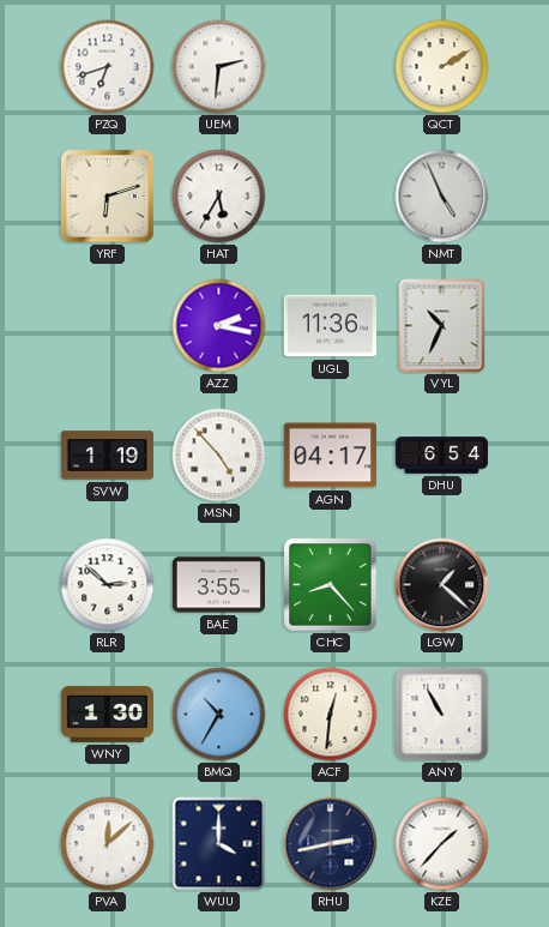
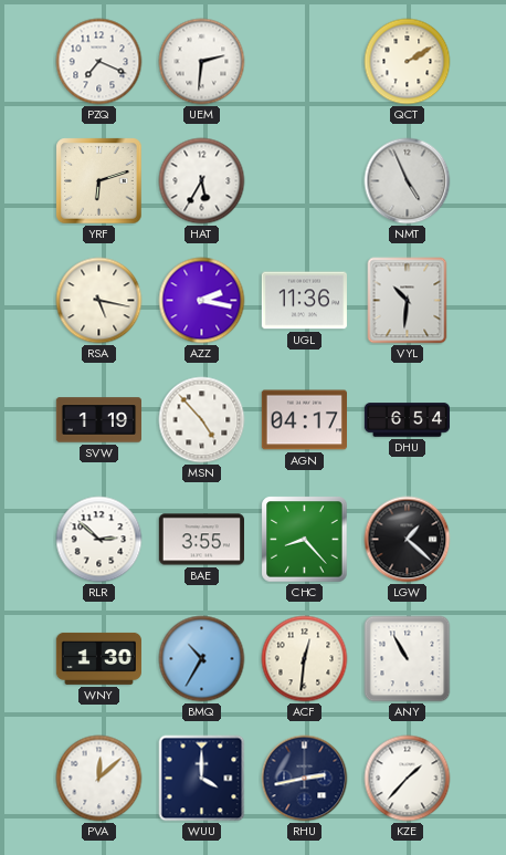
PZQ: 6:42 -> 7:19 (99, 62)
RSA: none -> 5:17 (99, 301)
VYL: 10:34 -> 10:31 (408, 301)
